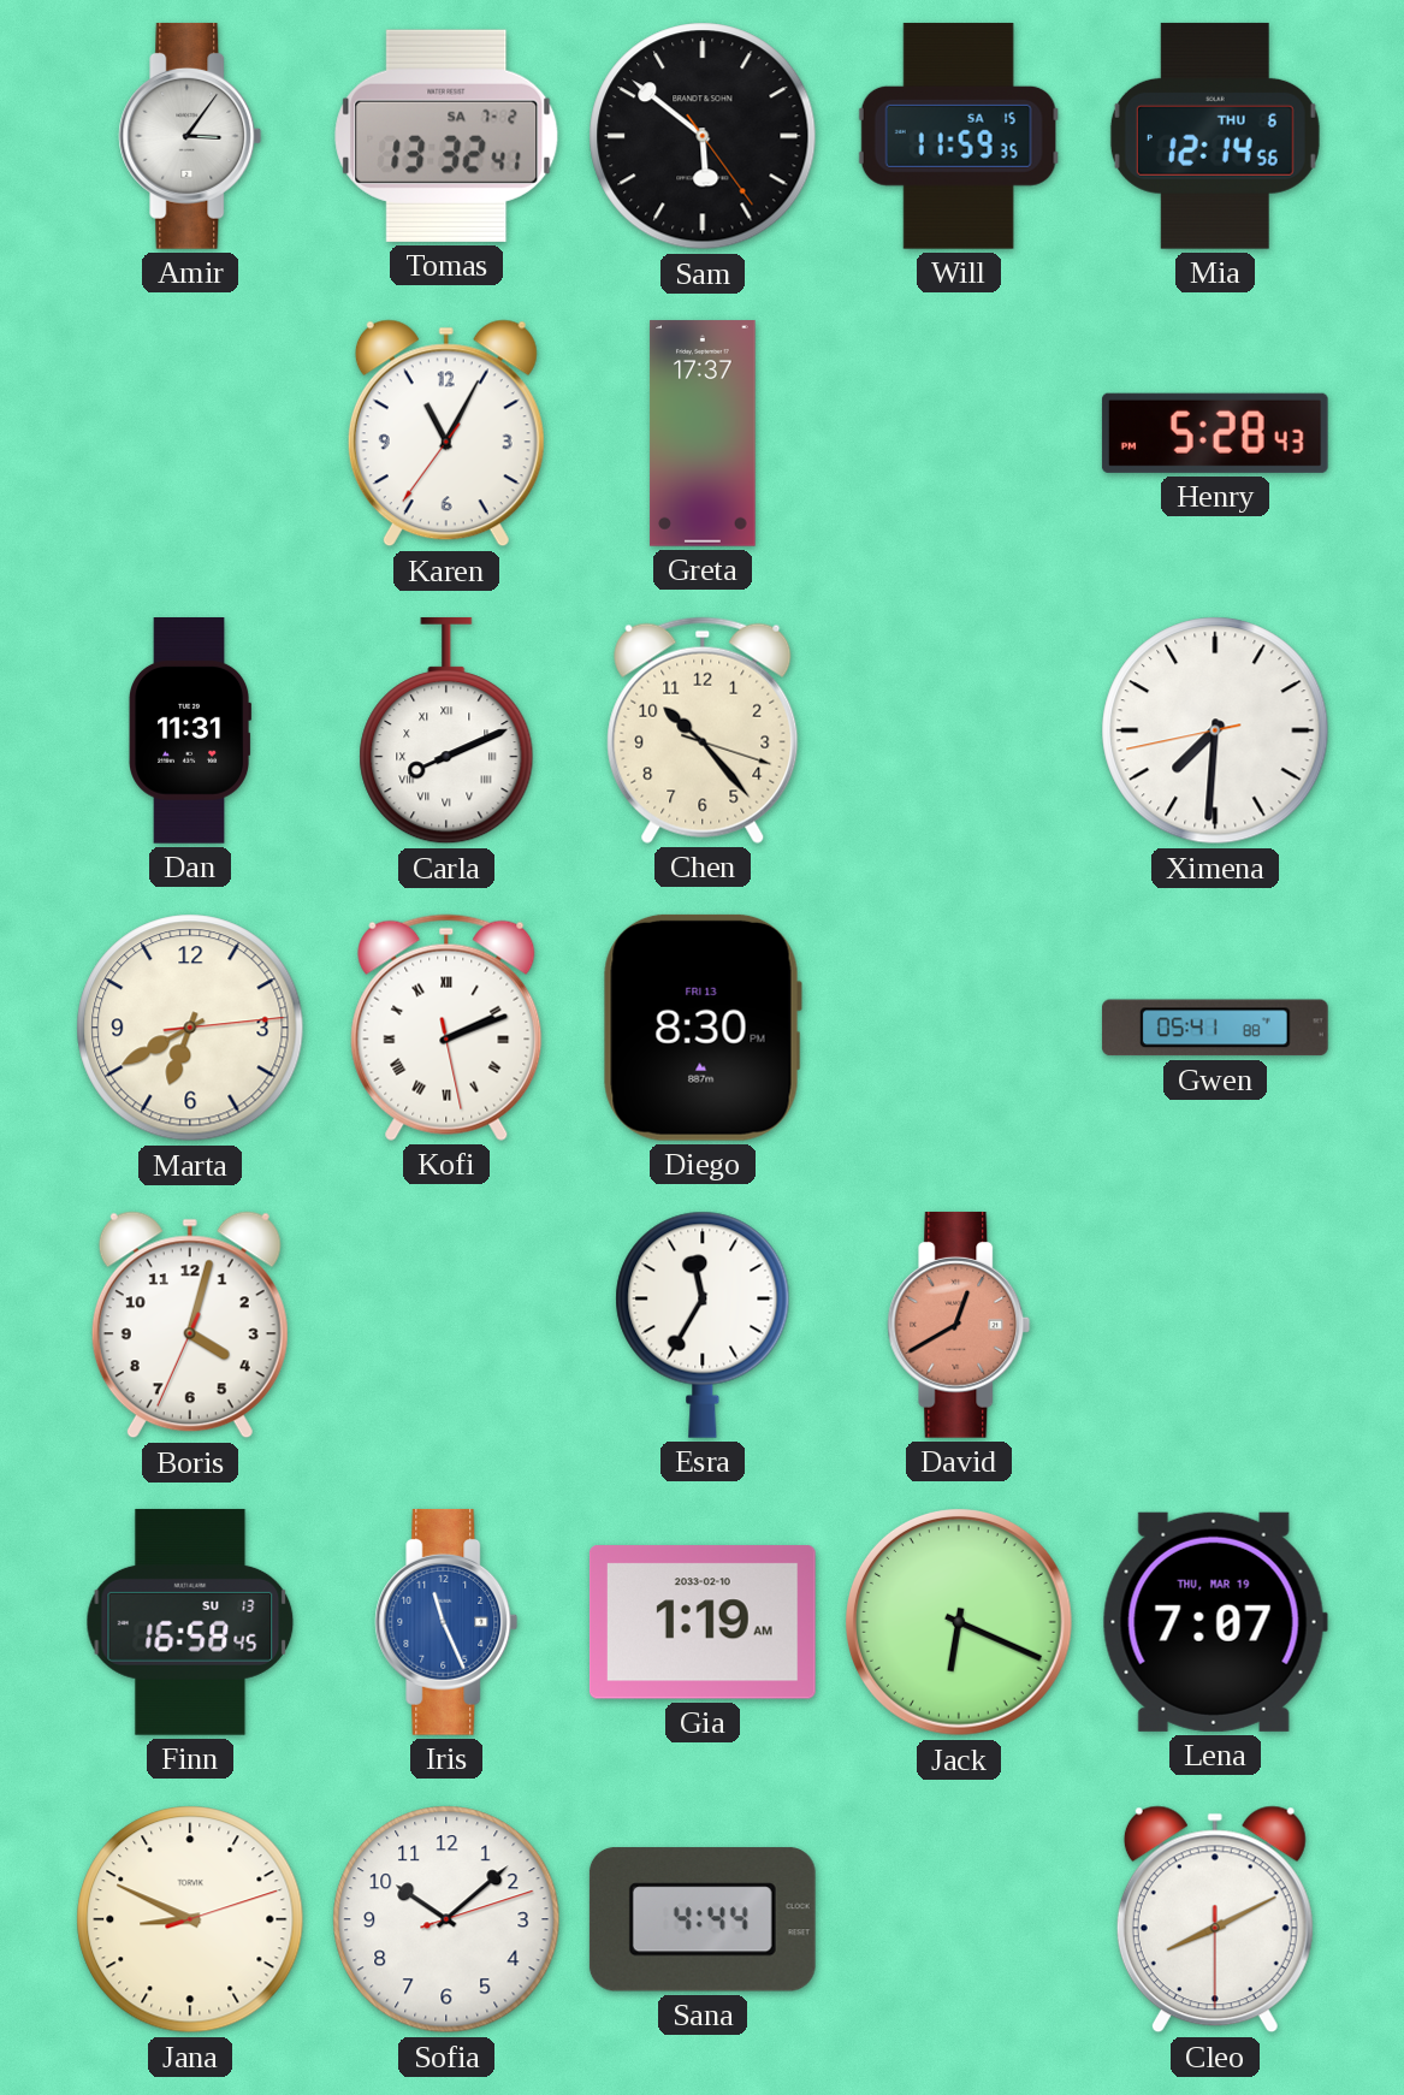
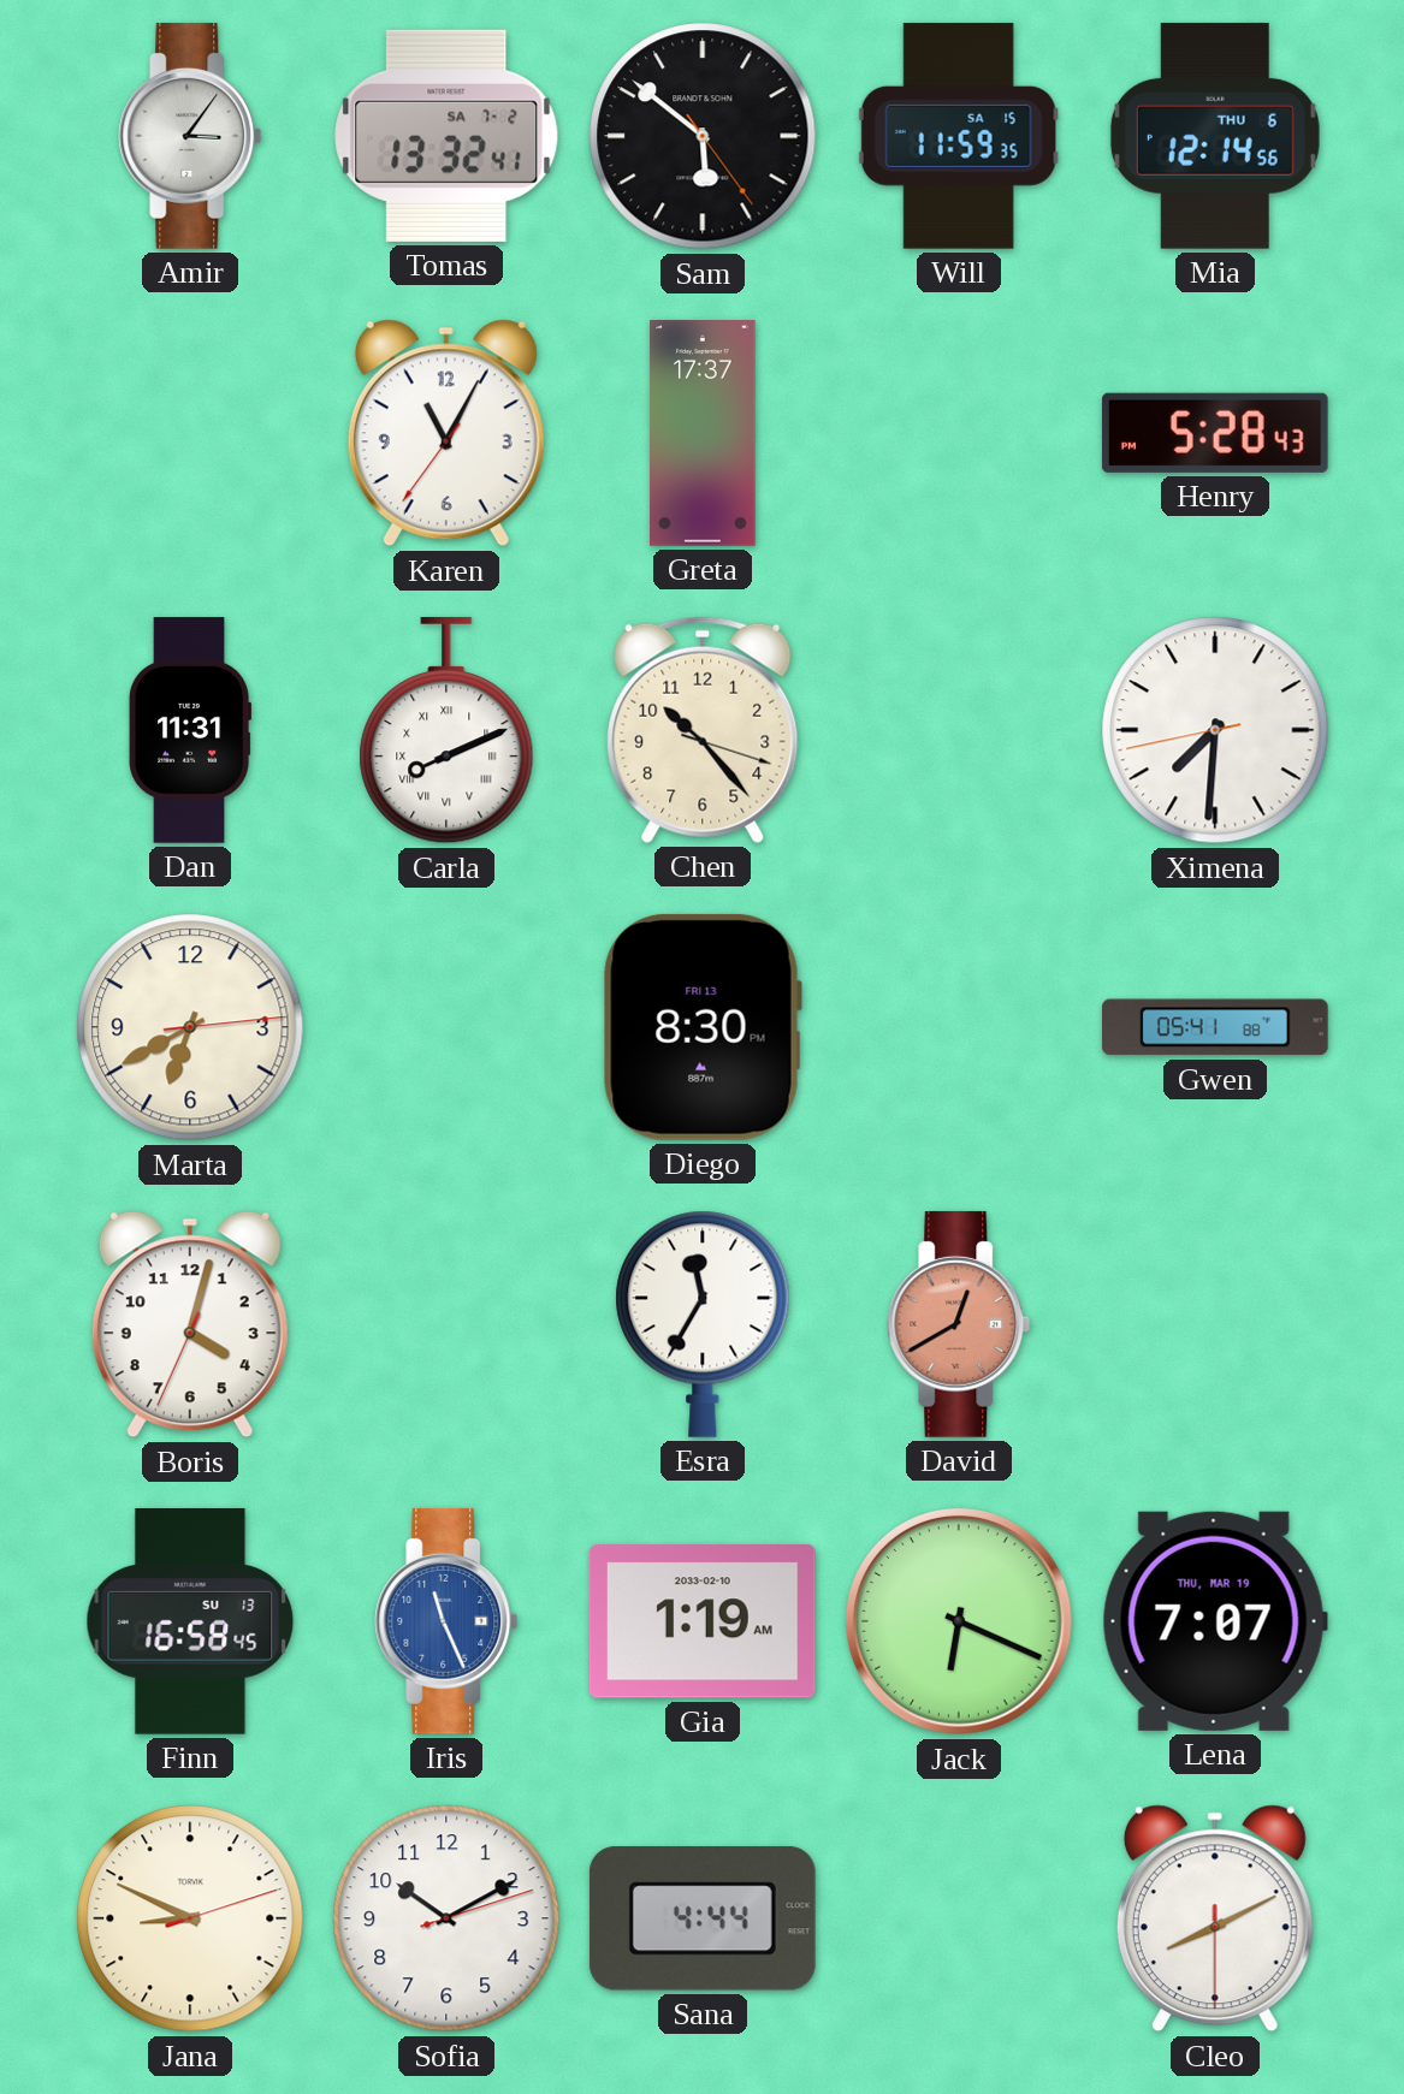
Kofi: 2:11 -> none (446, 1028)
Sofia: 10:08 -> 10:10 (446, 1918)
